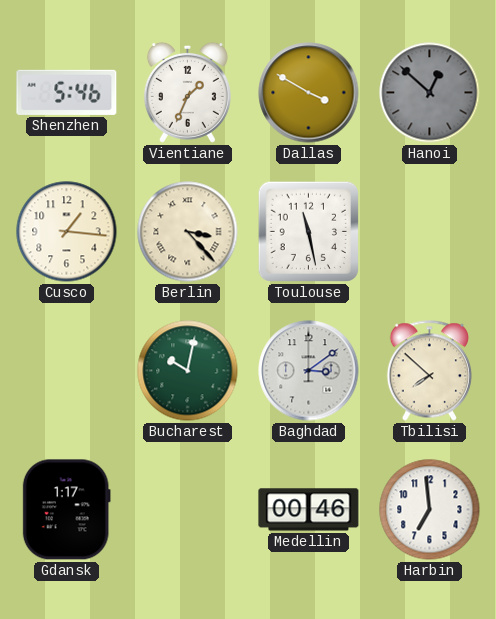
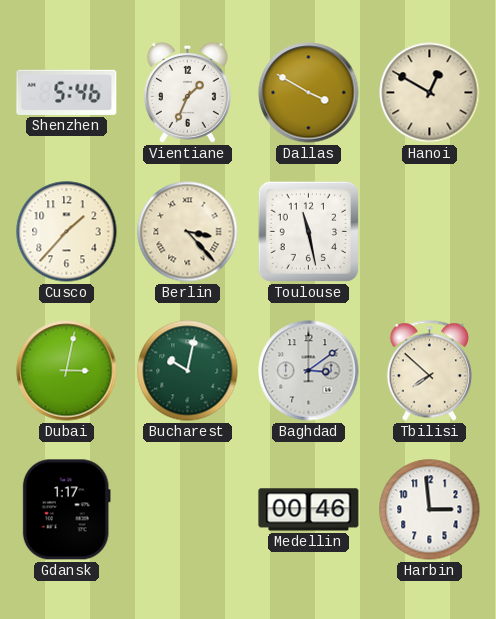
Hanoi: 12:52 -> 12:50 (430, 93)
Hanoi dial: grey -> cream (430, 93)
Cusco: 1:16 -> 1:37 (67, 232)
Dubai: none -> 3:02 (67, 371)
Harbin: 6:59 -> 2:59 (430, 510)
